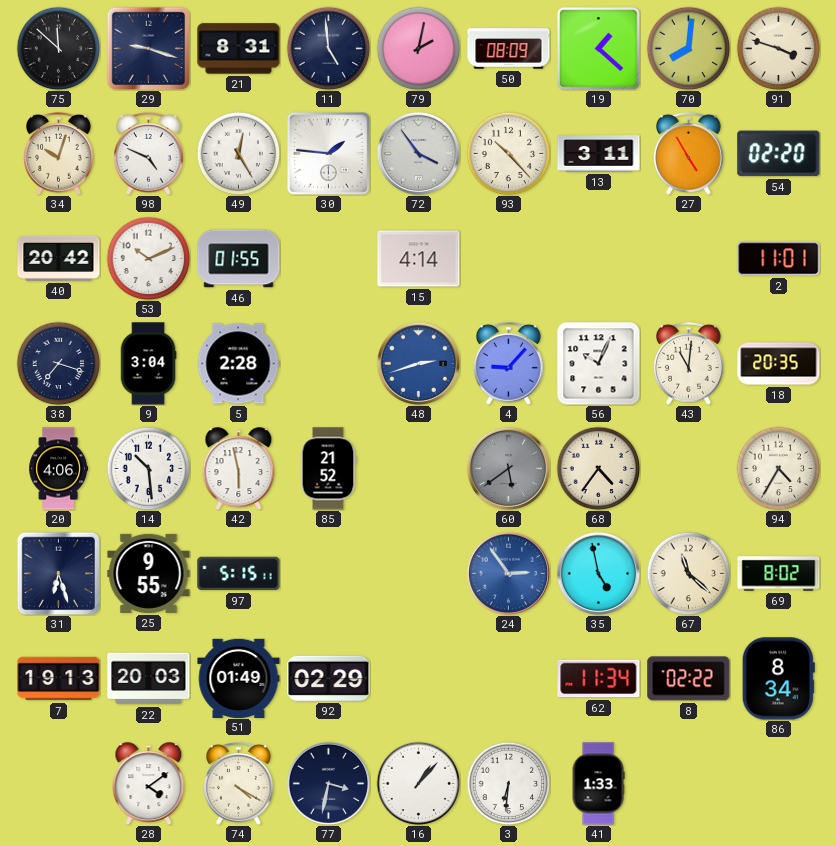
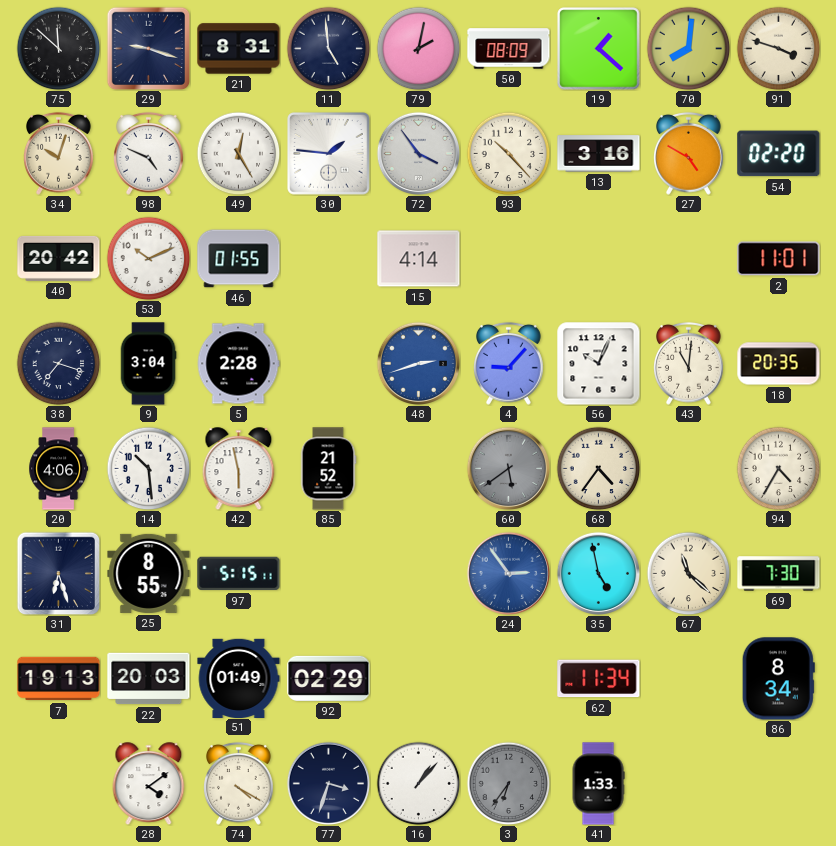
13: 3:11 -> 3:16 (599, 154)
27: 4:55 -> 4:50 (689, 153)
25: 9:55 -> 8:55 (149, 573)
69: 8:02 -> 7:30 (779, 574)
8: 02:22 -> none (689, 679)
77: 3:32 -> 3:33 (328, 783)
3: 6:31 -> 6:36 (508, 783)
3 dial: white -> grey (508, 783)
